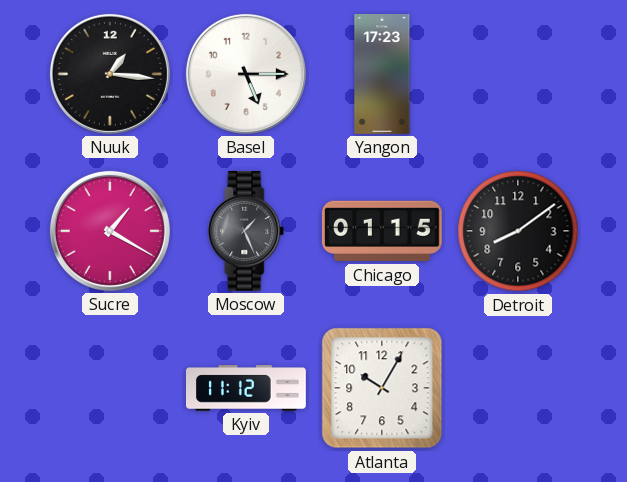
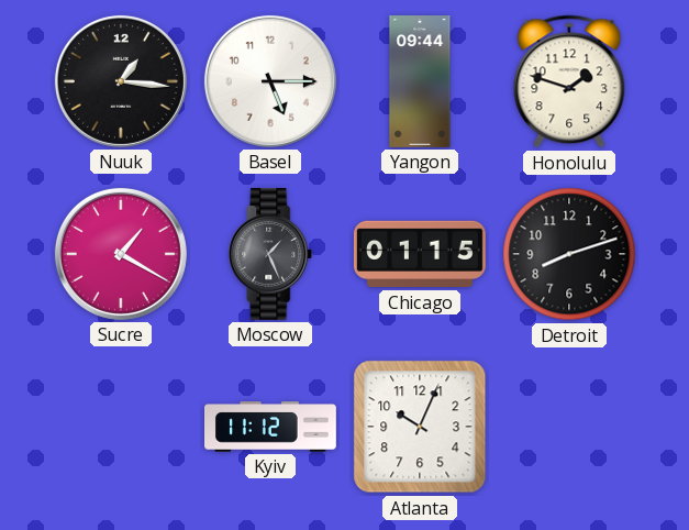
Yangon: 17:23 -> 09:44 (420, 82)
Honolulu: none -> 1:48 (569, 81)
Detroit: 8:09 -> 8:12 (569, 254)
Atlanta: 10:05 -> 10:04 (420, 427)
